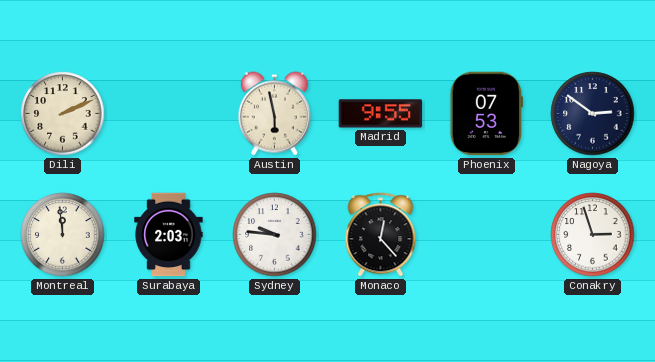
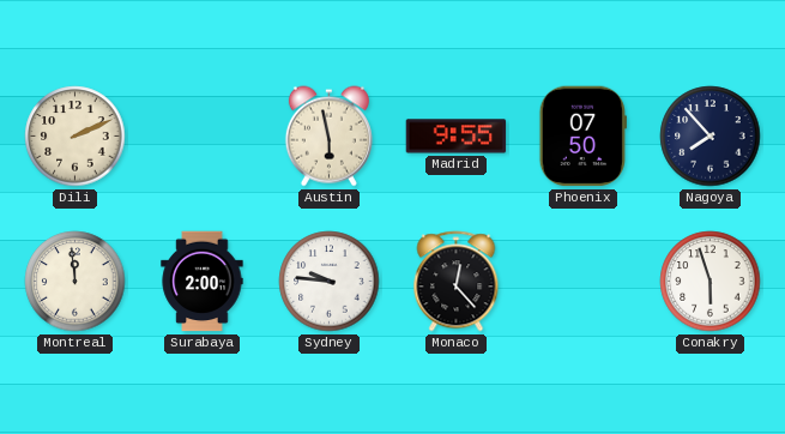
Phoenix: 07:53 -> 07:50 (582, 137)
Nagoya: 2:51 -> 7:53 (711, 137)
Surabaya: 2:03 -> 2:00 (203, 282)
Conakry: 2:57 -> 5:57 (711, 282)
